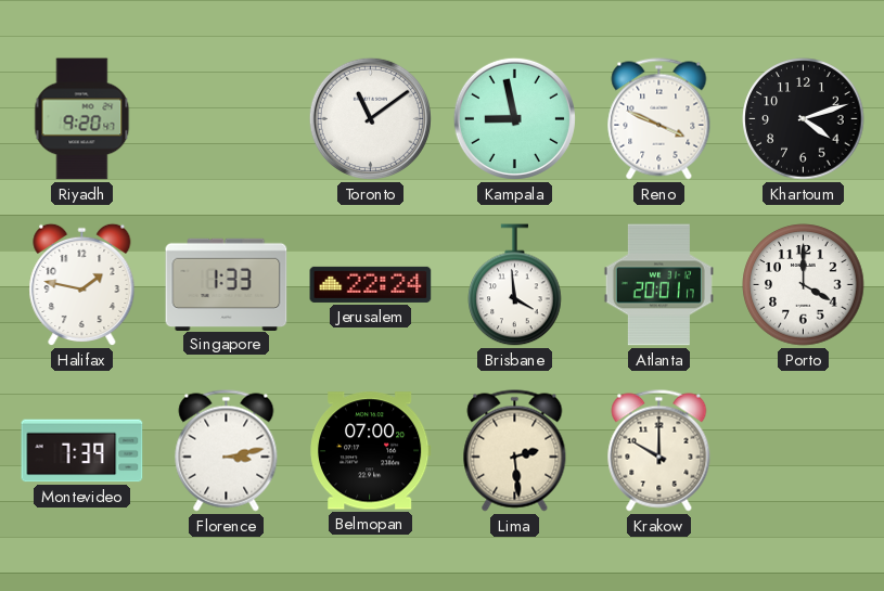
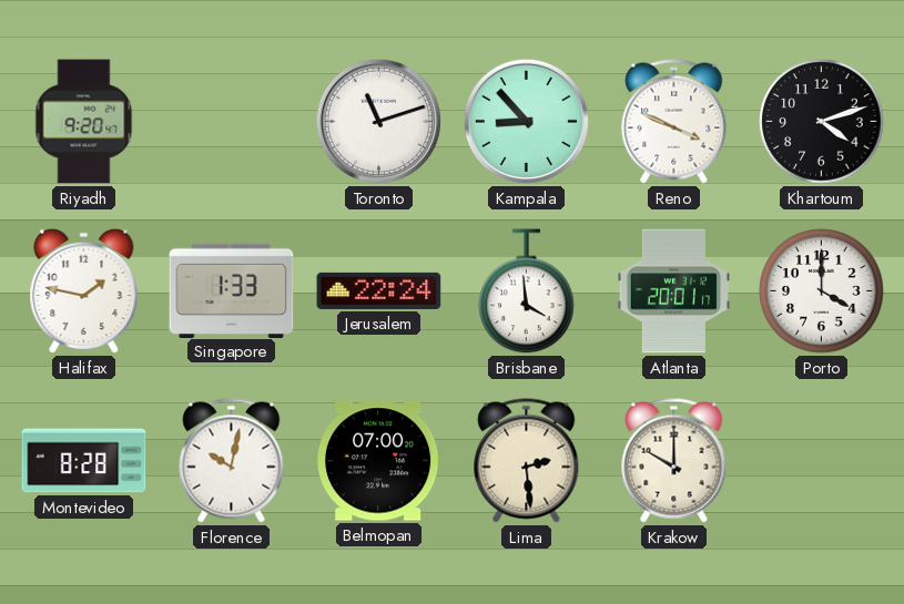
Toronto: 11:09 -> 11:12 (378, 121)
Kampala: 8:58 -> 8:53 (526, 121)
Montevideo: 7:39 -> 8:28 (84, 461)
Florence: 3:13 -> 10:02 (232, 461)
